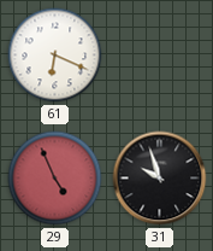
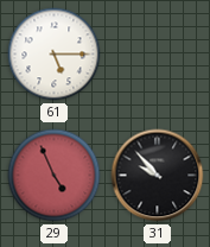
61: 6:19 -> 5:15 (55, 55)
31: 9:57 -> 9:53 (158, 176)
